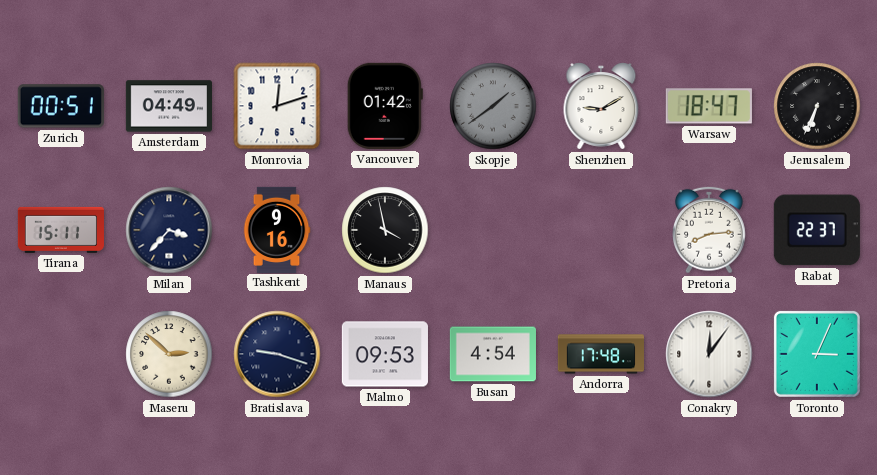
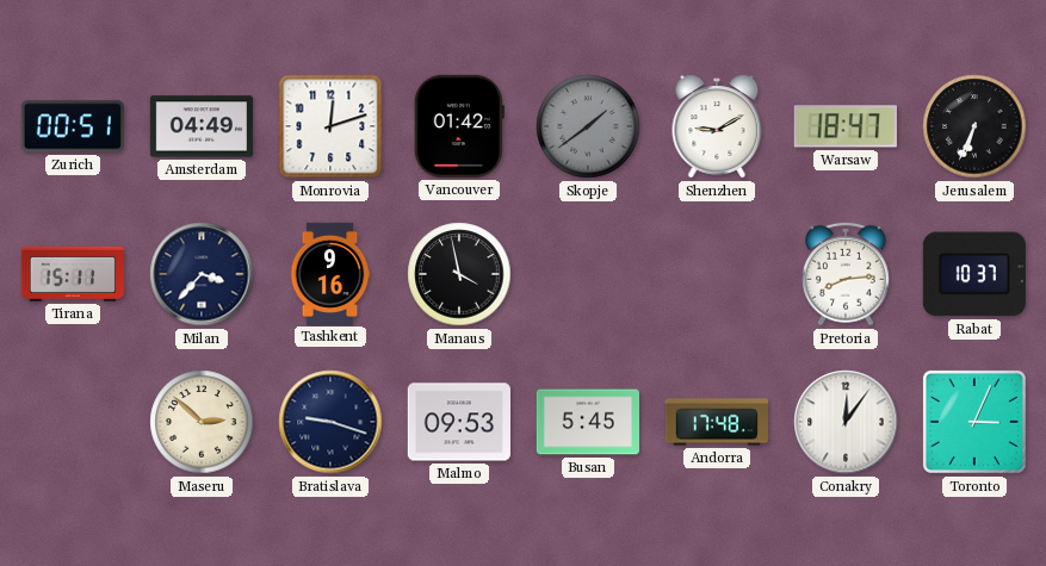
Rabat: 22:37 -> 10:37 (974, 274)
Busan: 4:54 -> 5:45 (587, 422)
